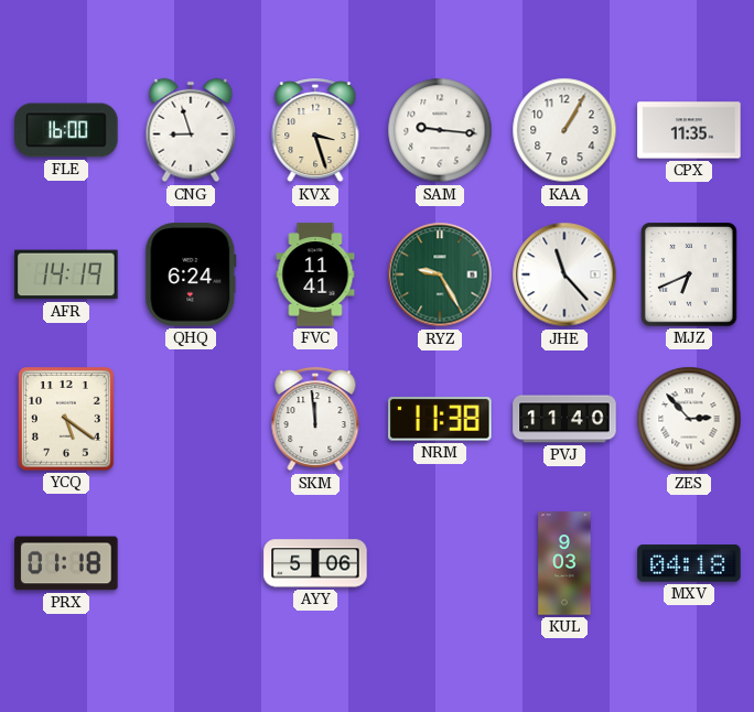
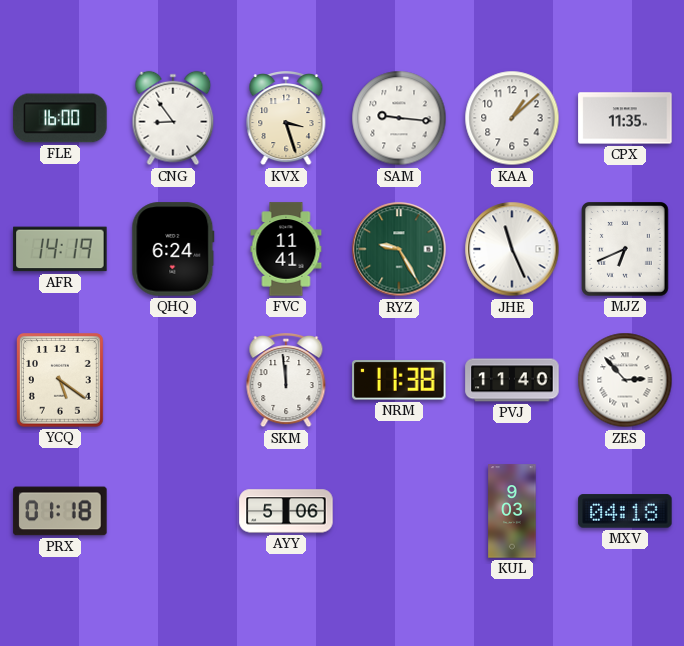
CNG: 8:57 -> 8:54 (173, 118)
KAA: 1:05 -> 1:08 (512, 118)
JHE: 11:23 -> 11:26 (512, 249)
